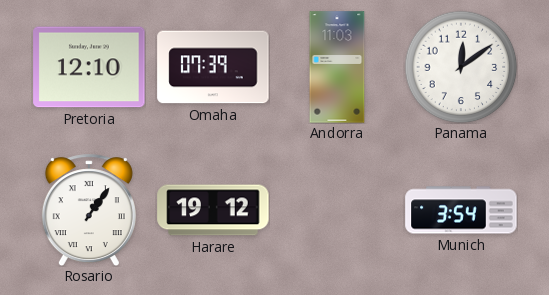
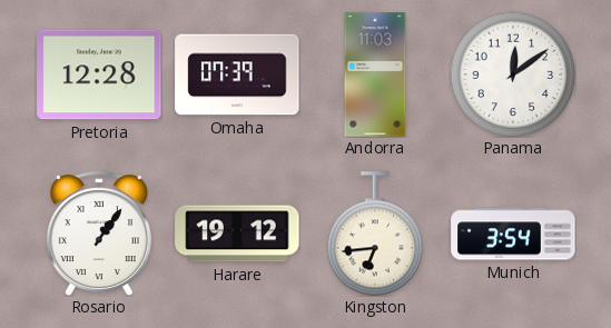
Pretoria: 12:10 -> 12:28 (99, 74)
Kingston: none -> 6:44 (375, 233)
